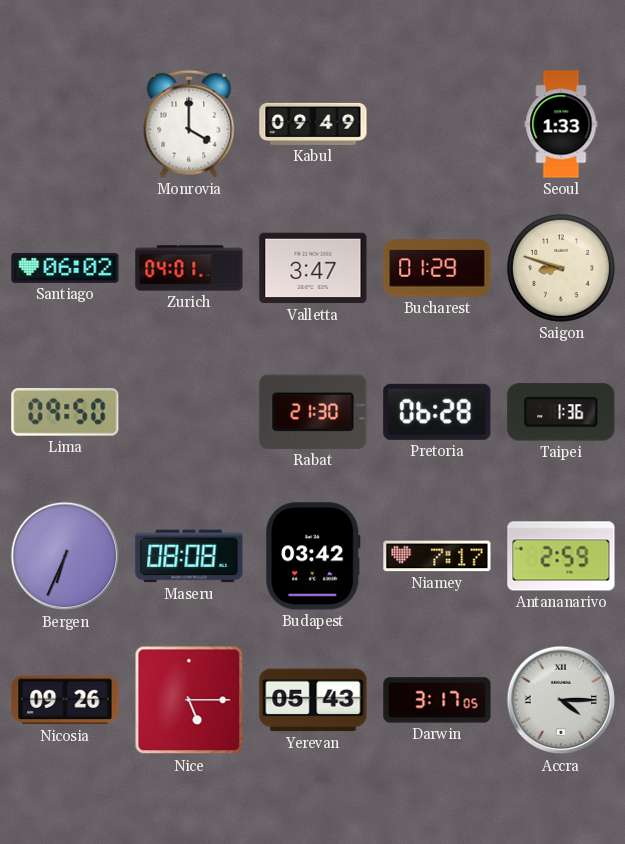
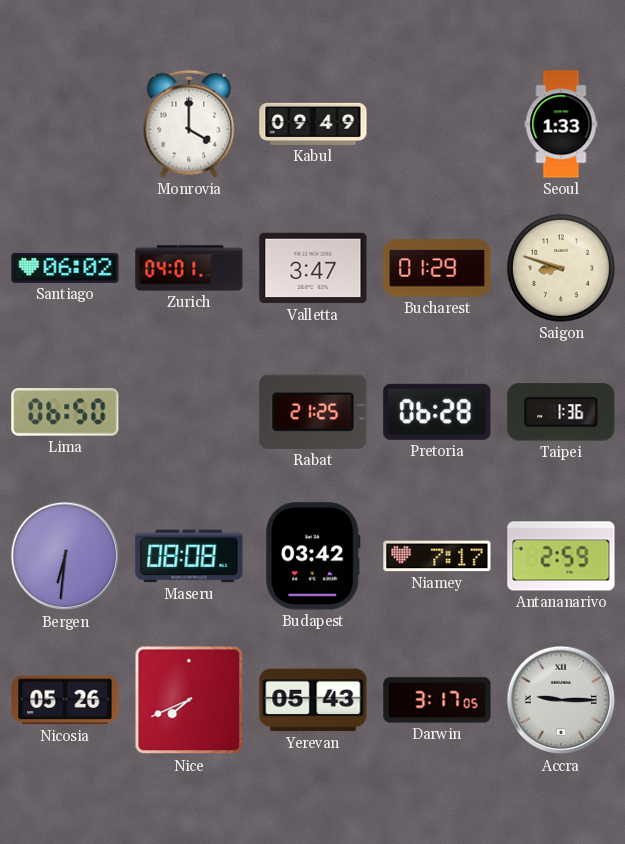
Lima: 09:50 -> 06:50 (65, 413)
Rabat: 21:30 -> 21:25 (313, 412)
Bergen: 6:34 -> 6:31 (65, 556)
Nicosia: 09:26 -> 05:26 (65, 700)
Nice: 5:15 -> 7:41 (189, 700)
Accra: 4:15 -> 9:15 (561, 700)
